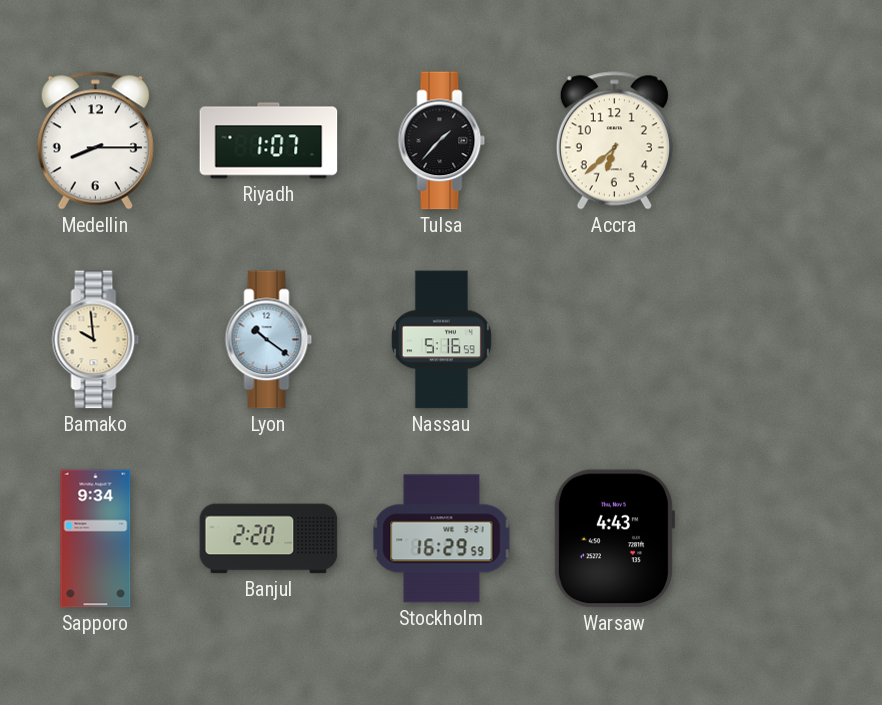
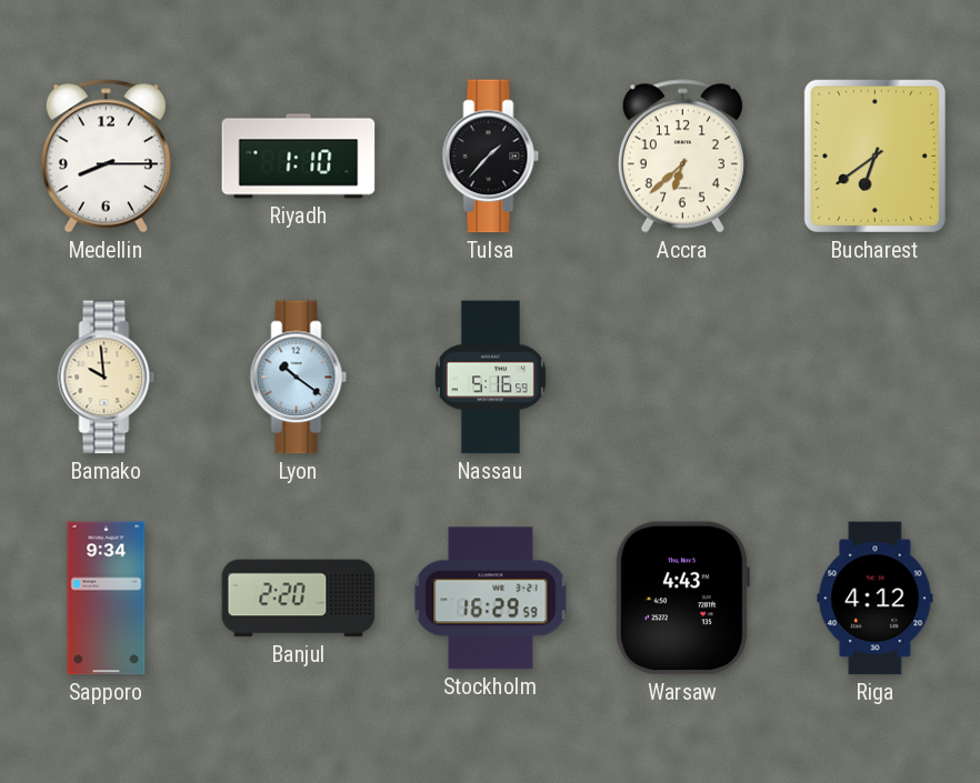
Riyadh: 1:07 -> 1:10 (299, 157)
Bucharest: none -> 6:39 (874, 155)
Riga: none -> 4:12 (876, 599)
